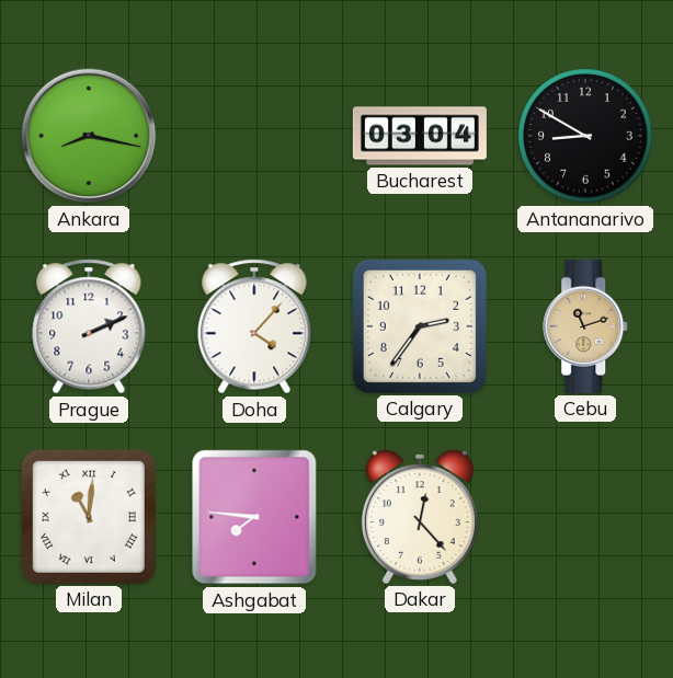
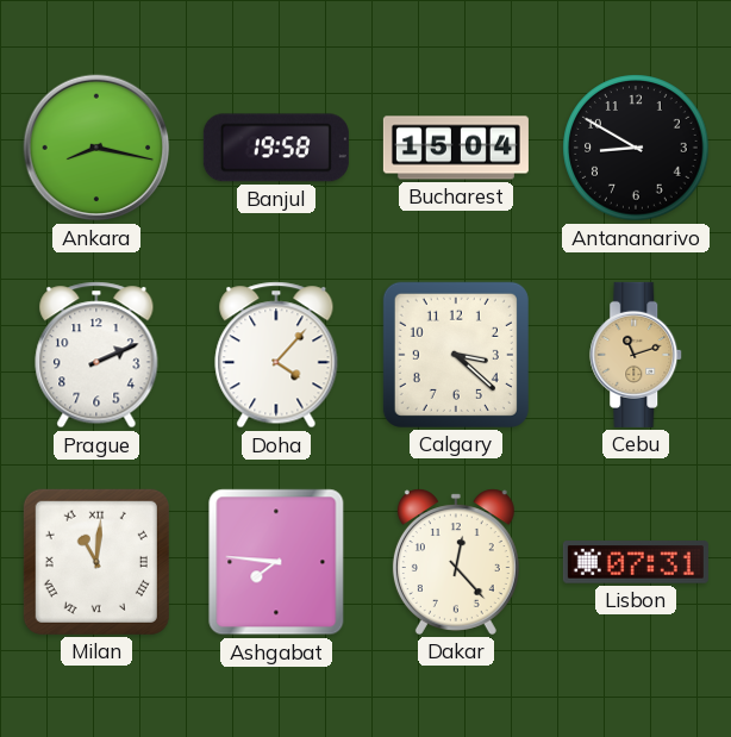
Banjul: none -> 19:58 (276, 148)
Bucharest: 03:04 -> 15:04 (456, 148)
Calgary: 2:36 -> 3:22 (456, 355)
Lisbon: none -> 07:31 (636, 562)
